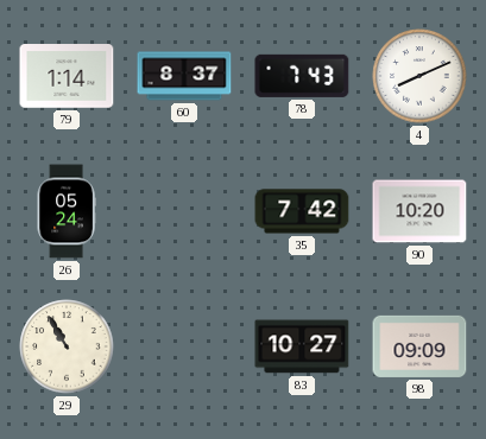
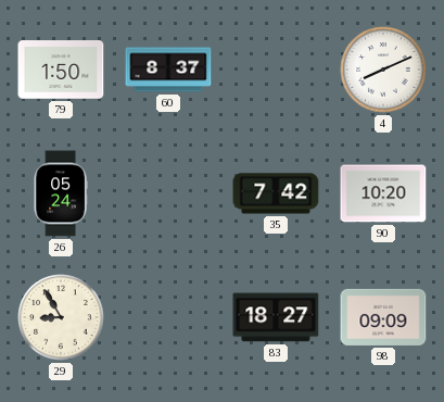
79: 1:14 -> 1:50 (61, 71)
78: 7:43 -> none (302, 76)
29: 10:55 -> 8:55 (61, 317)
83: 10:27 -> 18:27 (276, 317)
